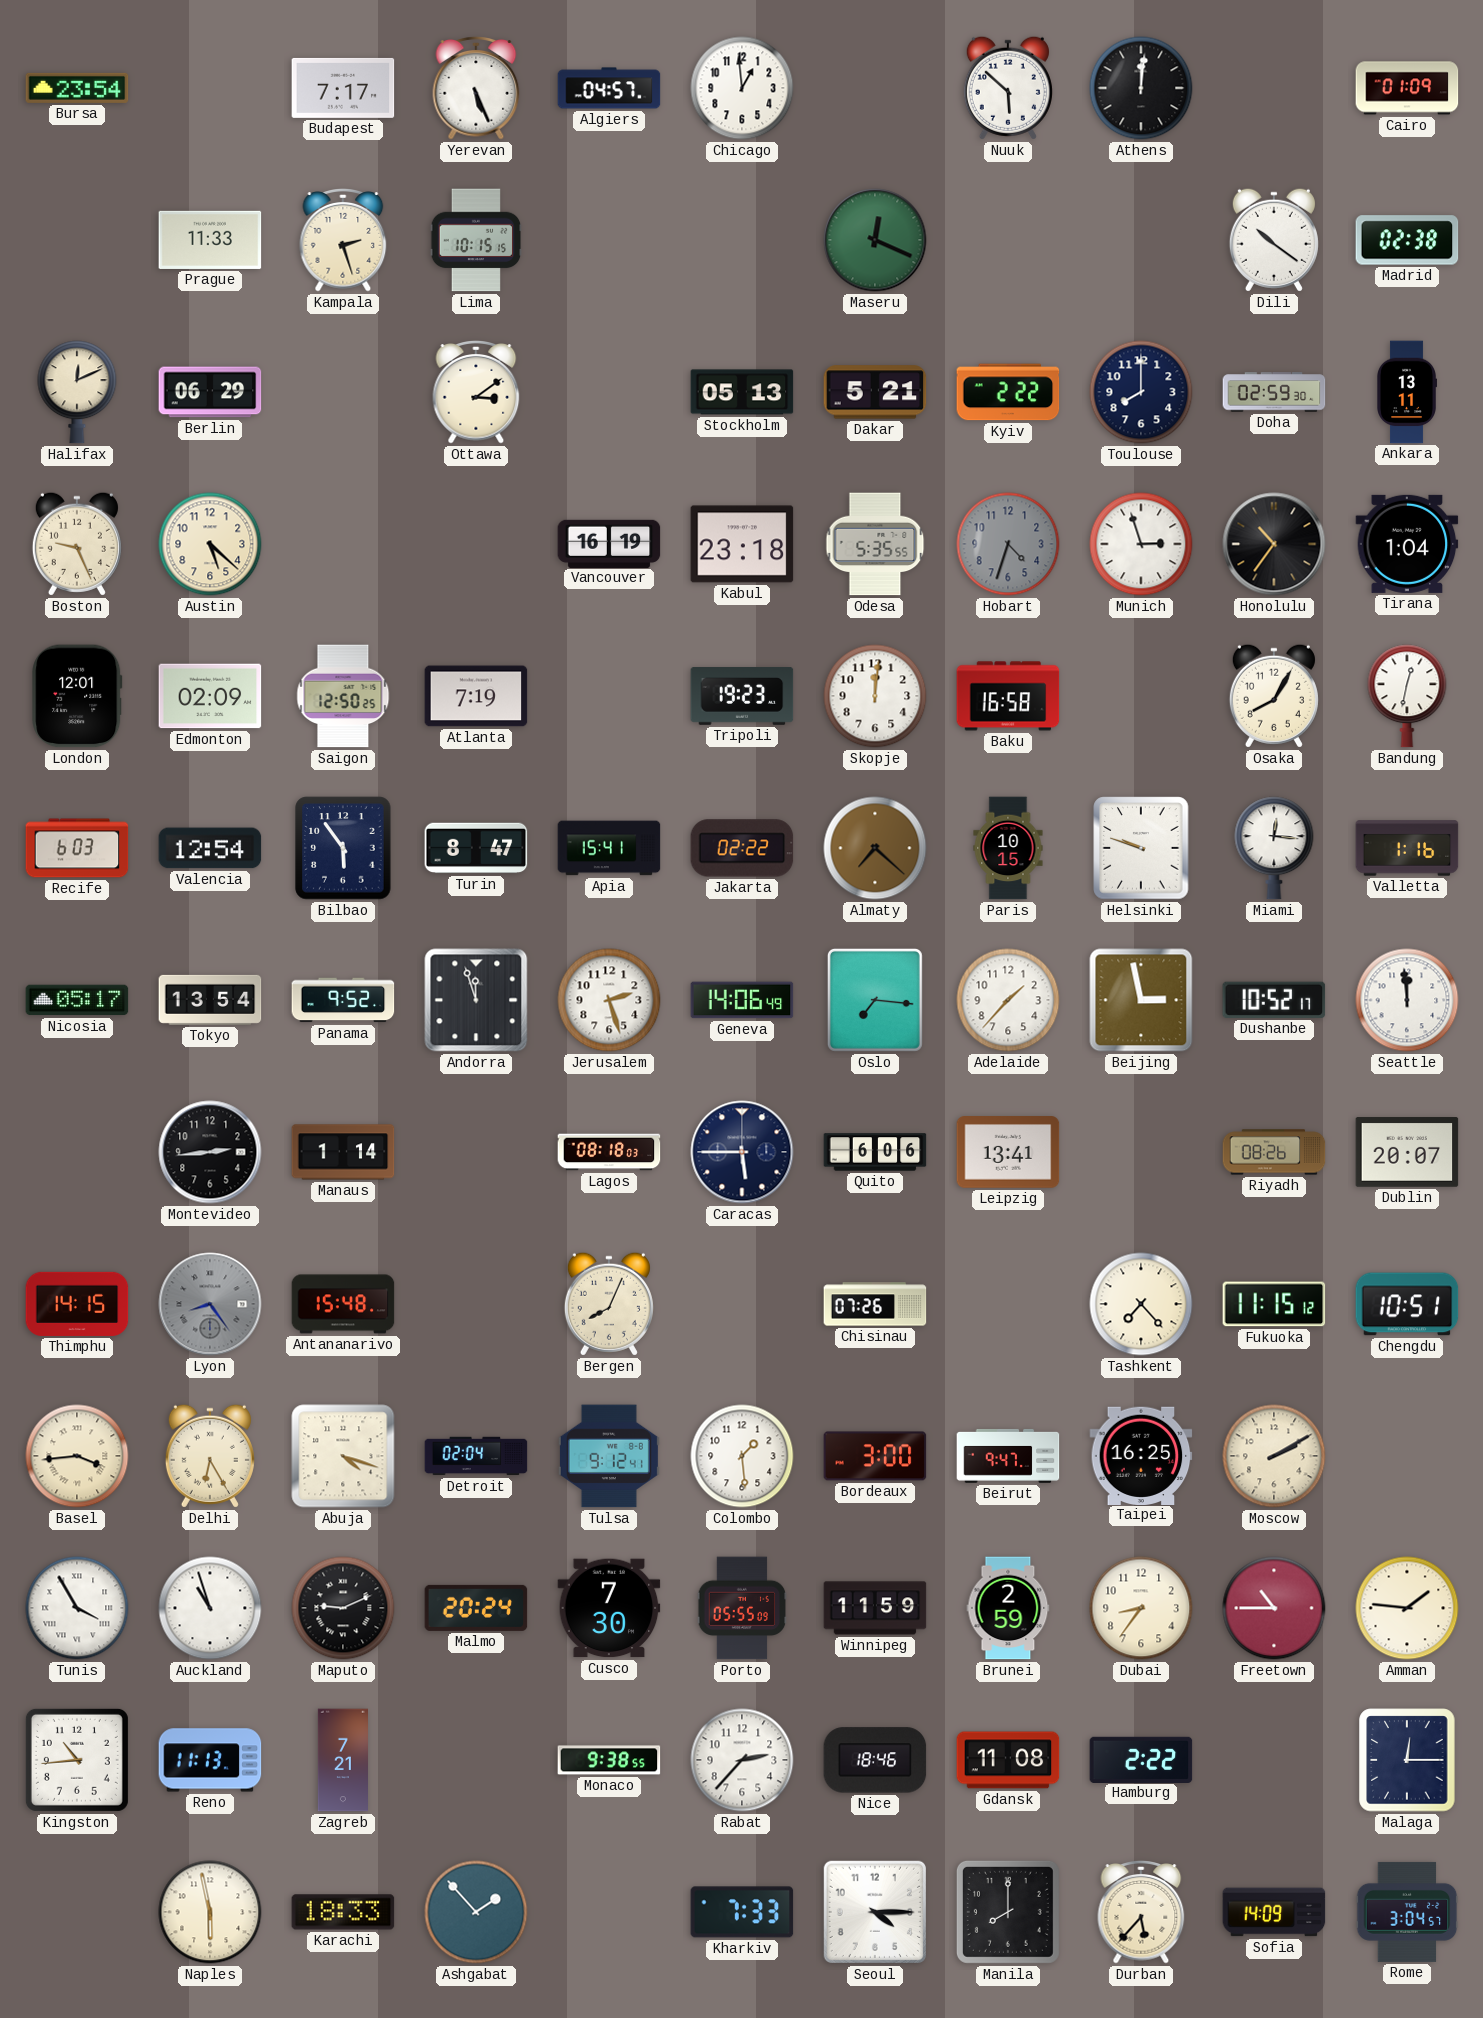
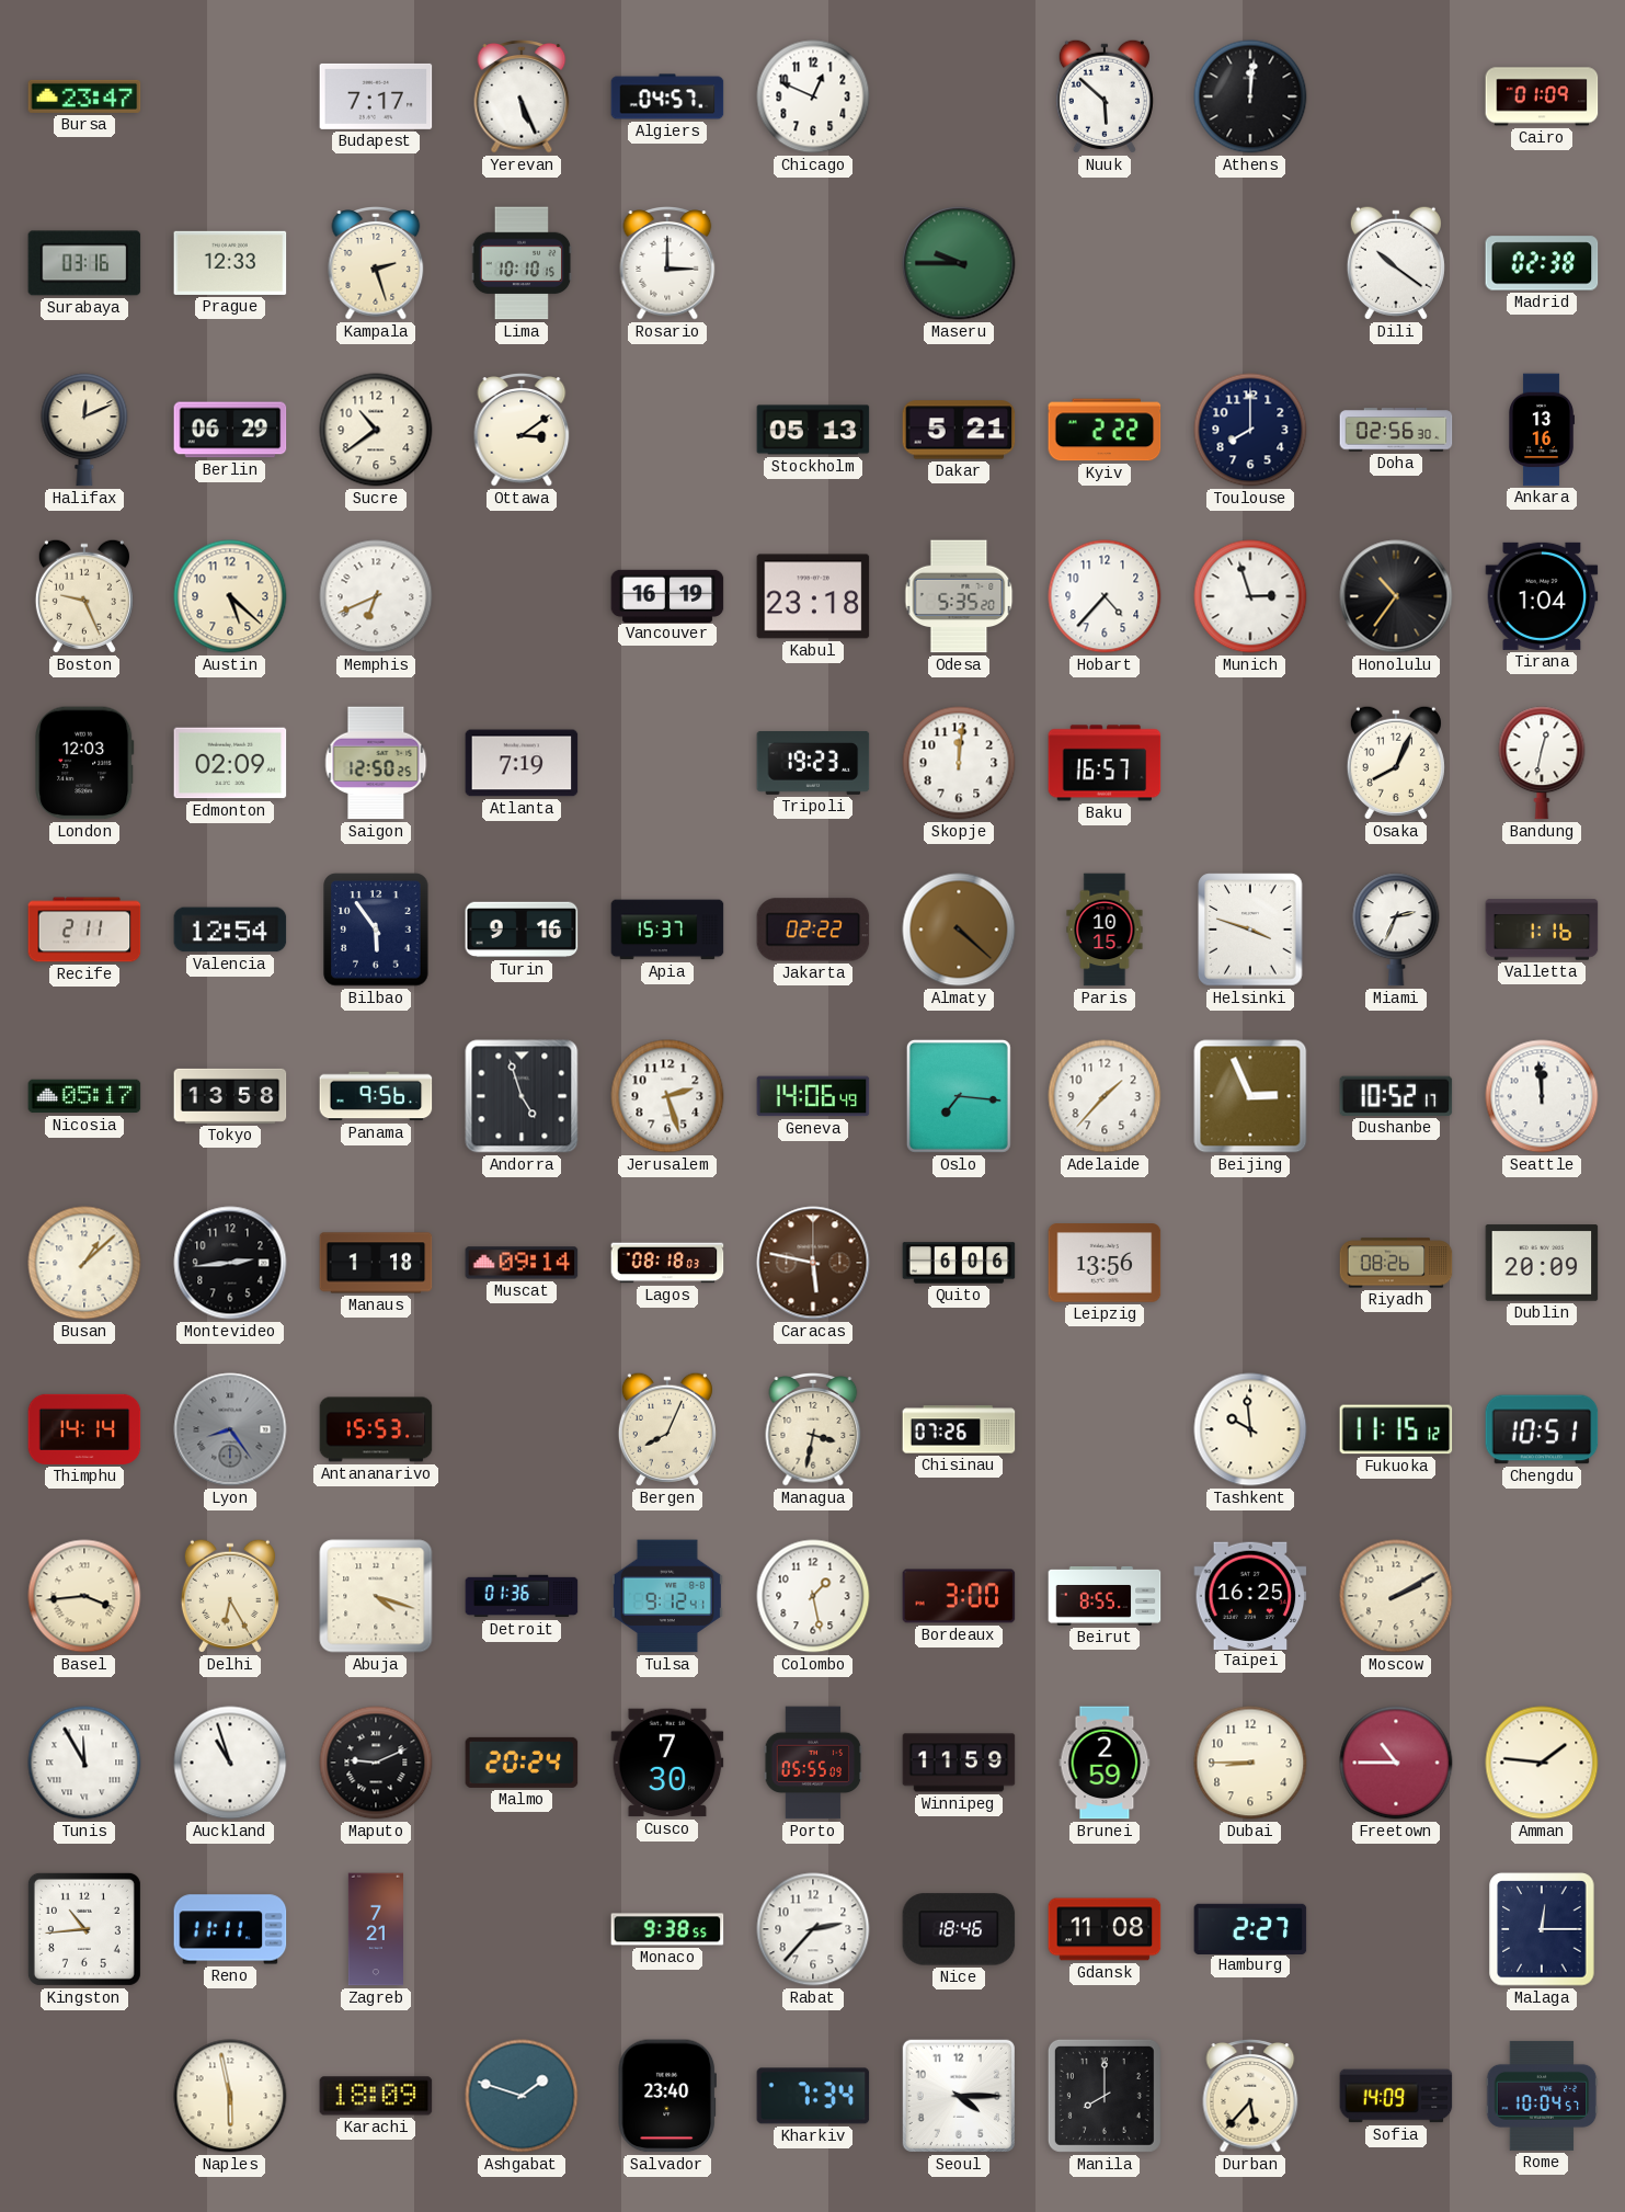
Bursa: 23:54 -> 23:47 (84, 96)
Chicago: 12:59 -> 12:49 (813, 96)
Surabaya: none -> 03:16 (84, 263)
Prague: 11:33 -> 12:33 (230, 263)
Lima: 10:15 -> 10:10 (522, 263)
Rosario: none -> 3:00 (667, 264)
Maseru: 12:19 -> 9:45 (959, 263)
Sucre: none -> 10:39 (376, 430)
Doha: 02:59 -> 02:56 (1396, 430)
Ankara: 13:11 -> 13:16 (1542, 430)
Memphis: none -> 6:41 (376, 596)
Odesa: 5:35:55 -> 5:35:20 (959, 596)
Hobart: 4:33 -> 4:37 (1105, 596)
Hobart dial: grey -> white (1105, 596)
London: 12:01 -> 12:03 (84, 763)
Baku: 16:58 -> 16:57 (1105, 763)
Osaka: 8:05 -> 8:04 (1396, 763)
Recife: 6:03 -> 2:11 (84, 930)
Turin: 8:47 -> 9:16 (522, 930)
Apia: 15:41 -> 15:37 (667, 930)
Almaty: 7:22 -> 4:22 (959, 930)
Helsinki: 9:48 -> 3:48 (1250, 930)
Miami: 12:16 -> 2:34 (1396, 930)
Tokyo: 13:54 -> 13:58 (230, 1096)
Panama: 9:52 -> 9:56 (376, 1096)
Andorra: 11:57 -> 4:57 (522, 1096)
Beijing: 2:58 -> 2:56 (1250, 1096)
Busan: none -> 1:08 (84, 1263)
Manaus: 1:14 -> 1:18 (376, 1263)
Muscat: none -> 09:14 (522, 1263)
Caracas: 5:45 -> 5:47 (813, 1263)
Caracas dial: navy -> brown (813, 1263)
Leipzig: 13:41 -> 13:56 (1105, 1263)
Dublin: 20:07 -> 20:09 (1542, 1263)
Thimphu: 14:15 -> 14:14 (84, 1429)
Antananarivo: 15:48 -> 15:53 (376, 1429)
Managua: none -> 3:32 (813, 1430)
Tashkent: 7:23 -> 9:59 (1250, 1429)
Detroit: 02:04 -> 01:36 (522, 1596)
Colombo: 1:29 -> 1:28 (813, 1596)
Beirut: 9:47 -> 8:55 (1105, 1596)
Tunis: 3:55 -> 11:55 (84, 1763)
Dubai: 8:36 -> 8:45 (1250, 1763)
Reno: 11:13 -> 11:11 (230, 1929)
Hamburg: 2:22 -> 2:27 (1250, 1928)
Karachi: 18:33 -> 18:09 (376, 2096)
Ashgabat: 1:53 -> 1:48 (522, 2096)
Salvador: none -> 23:40 (666, 2096)
Kharkiv: 7:33 -> 7:34 (813, 2096)
Rome: 3:04 -> 10:04 (1542, 2096)
